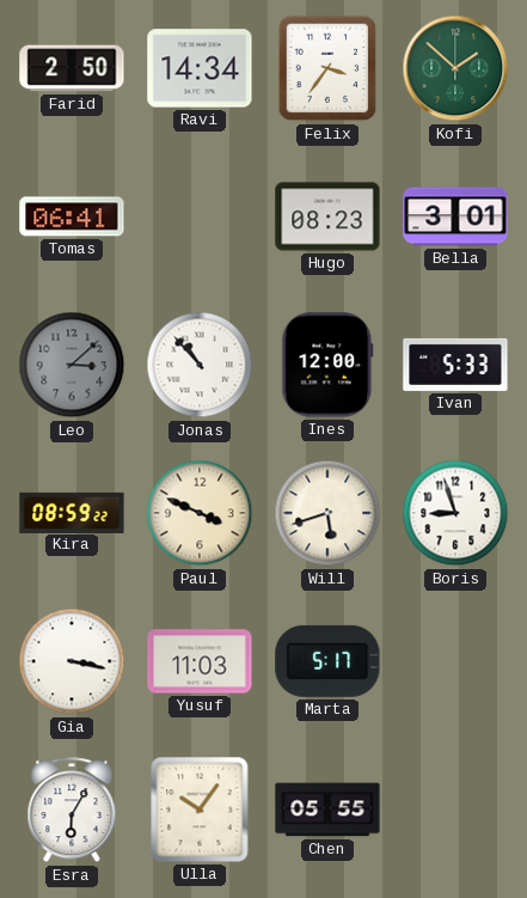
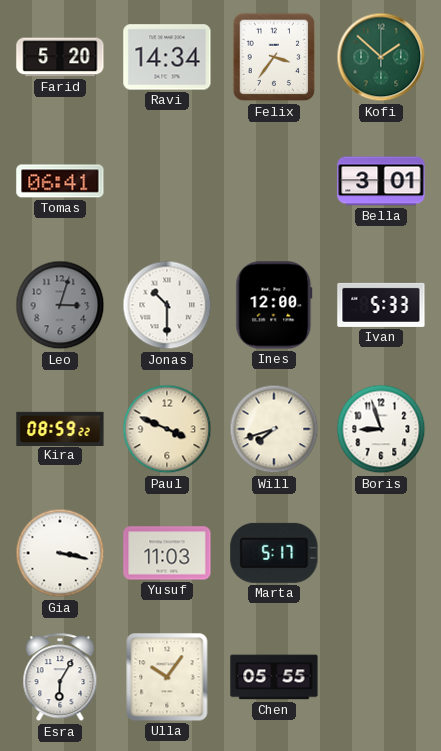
Farid: 2:50 -> 5:20 (60, 57)
Hugo: 08:23 -> none (327, 216)
Leo: 3:08 -> 3:03 (60, 305)
Jonas: 10:53 -> 10:30 (167, 305)
Will: 5:42 -> 7:42 (274, 429)
